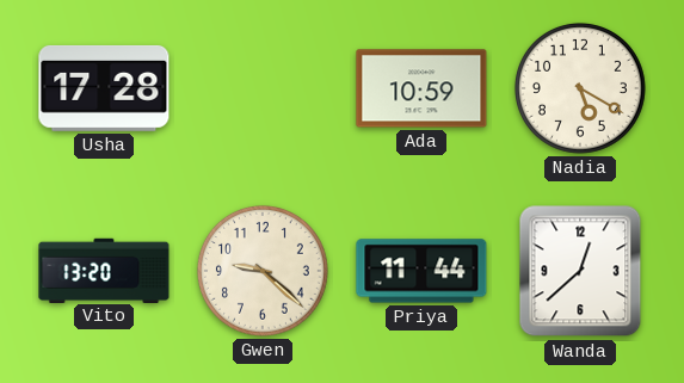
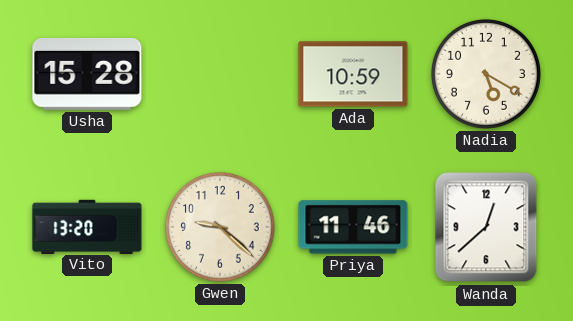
Usha: 17:28 -> 15:28 (87, 74)
Priya: 11:44 -> 11:46 (353, 227)
